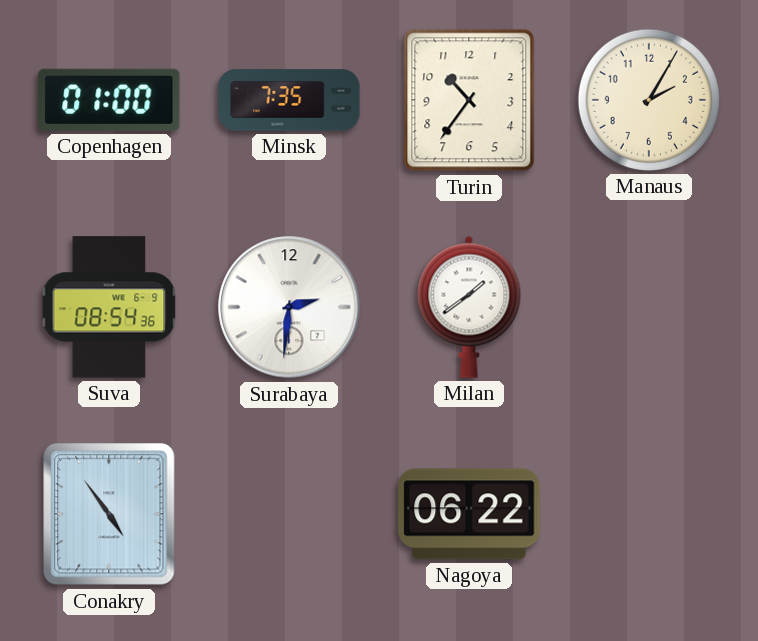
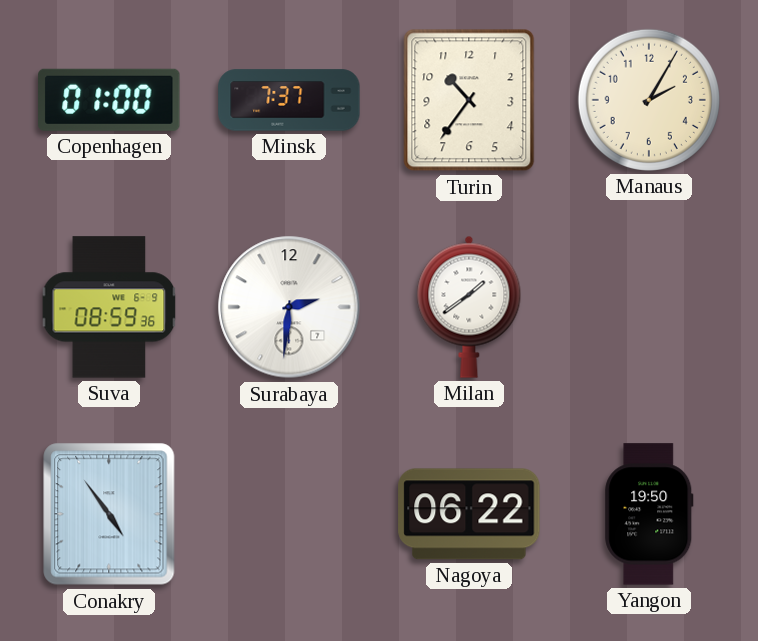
Minsk: 7:35 -> 7:37 (289, 100)
Suva: 08:54 -> 08:59 (109, 307)
Yangon: none -> 19:50 (649, 514)
